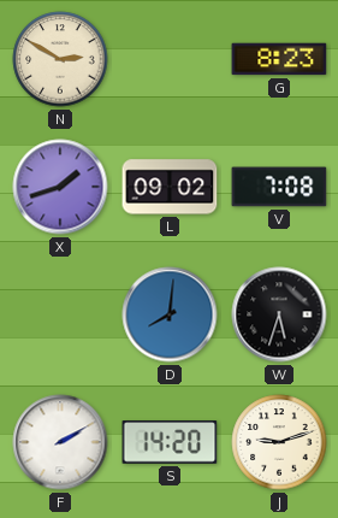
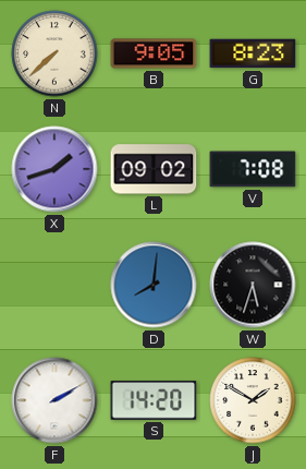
N: 2:50 -> 7:38 (54, 53)
B: none -> 9:05 (154, 53)
J: 9:12 -> 1:50 (253, 400)
